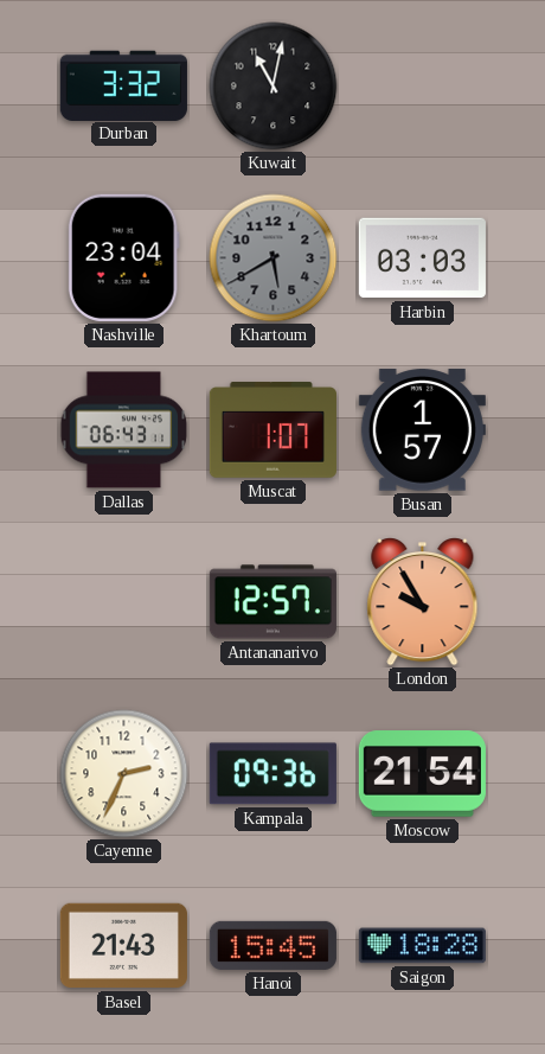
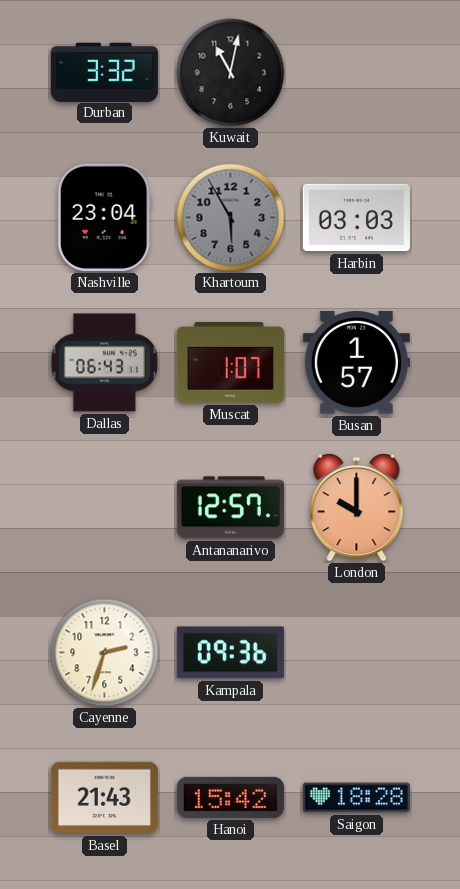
Khartoum: 5:40 -> 5:55 (231, 218)
London: 9:55 -> 10:00 (357, 508)
Cayenne: 2:34 -> 2:33 (105, 653)
Moscow: 21:54 -> none (422, 774)
Hanoi: 15:45 -> 15:42 (230, 797)
